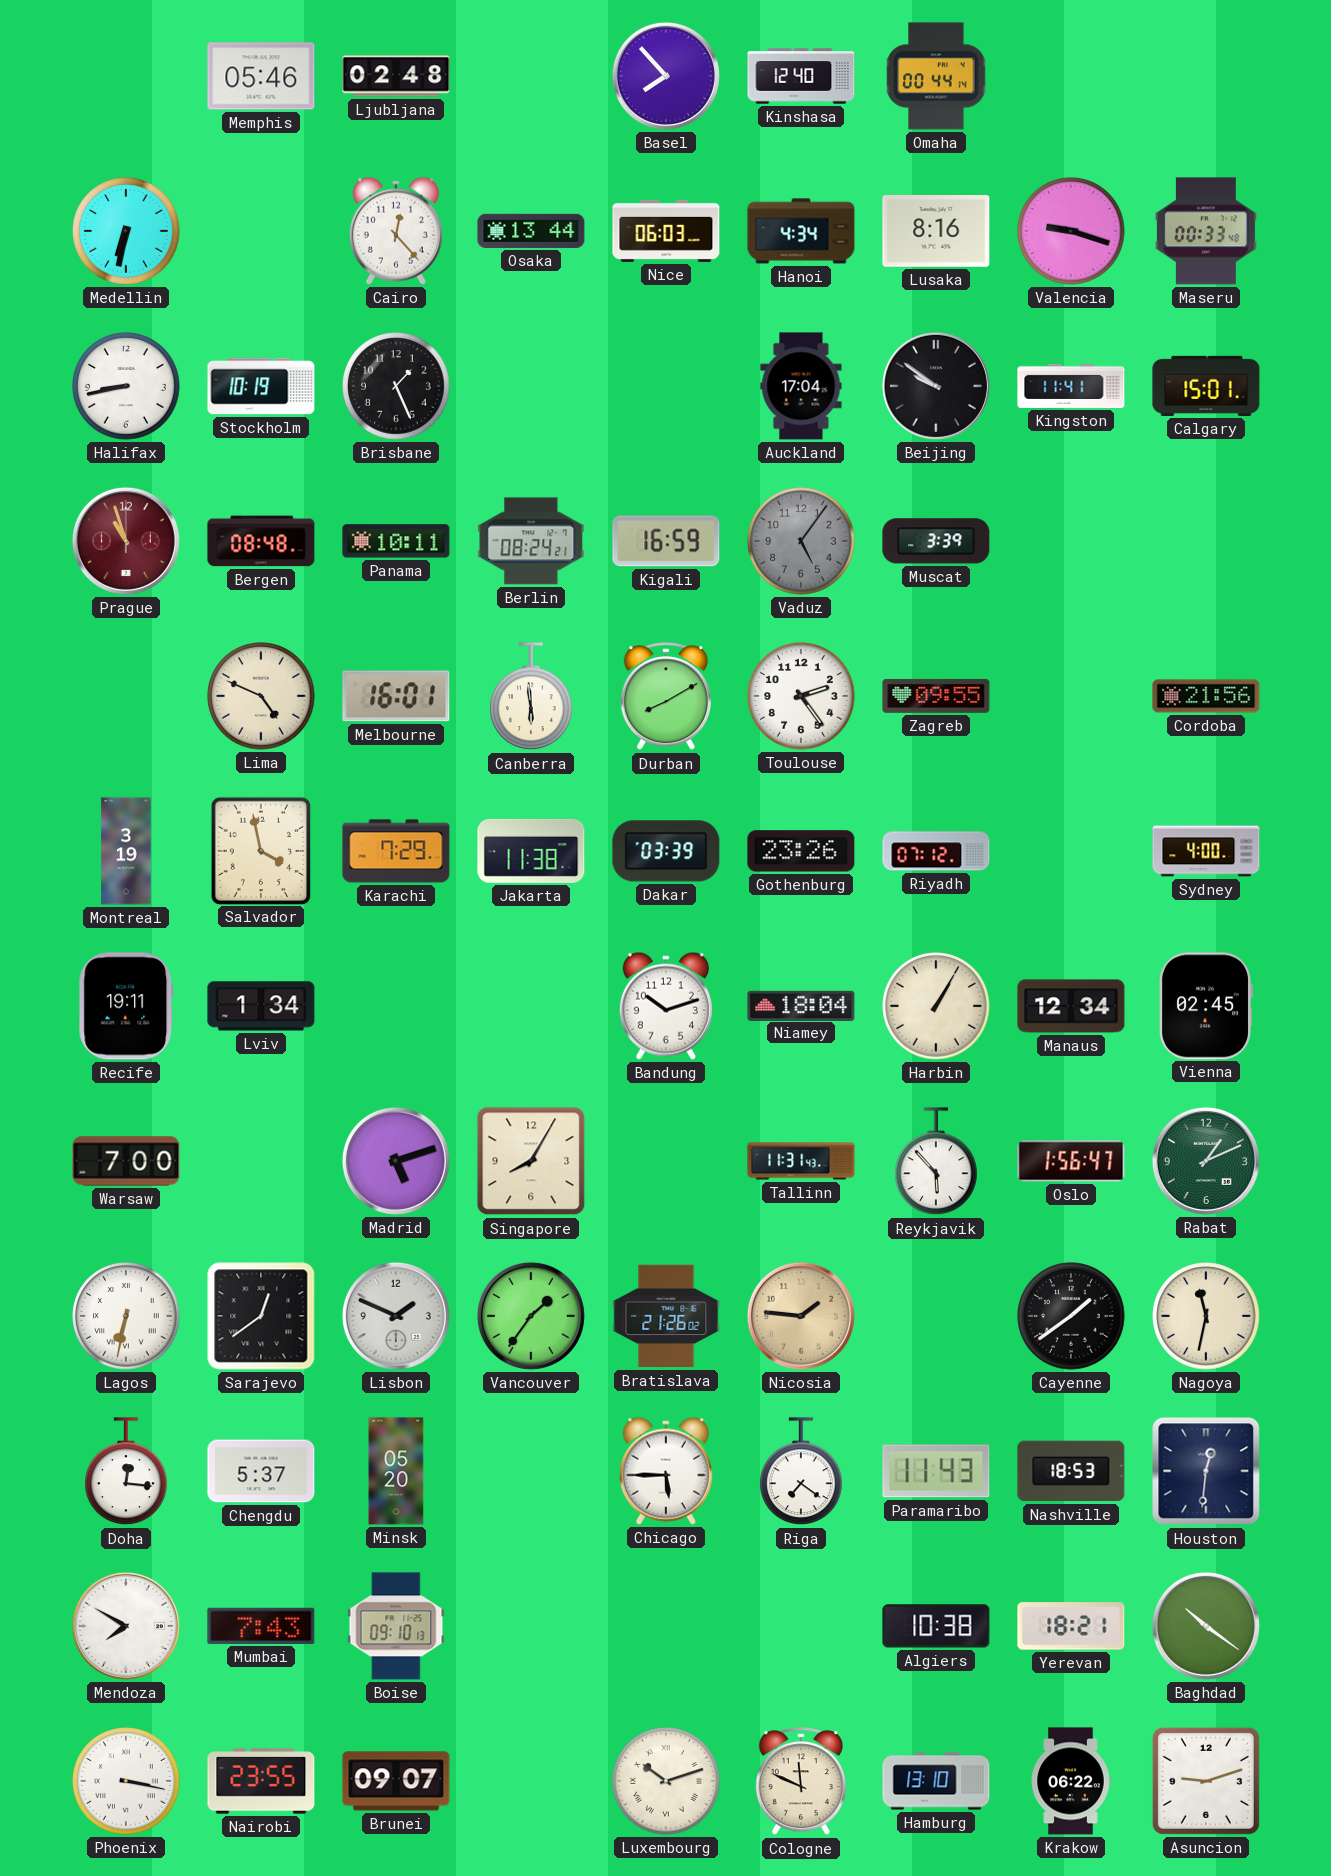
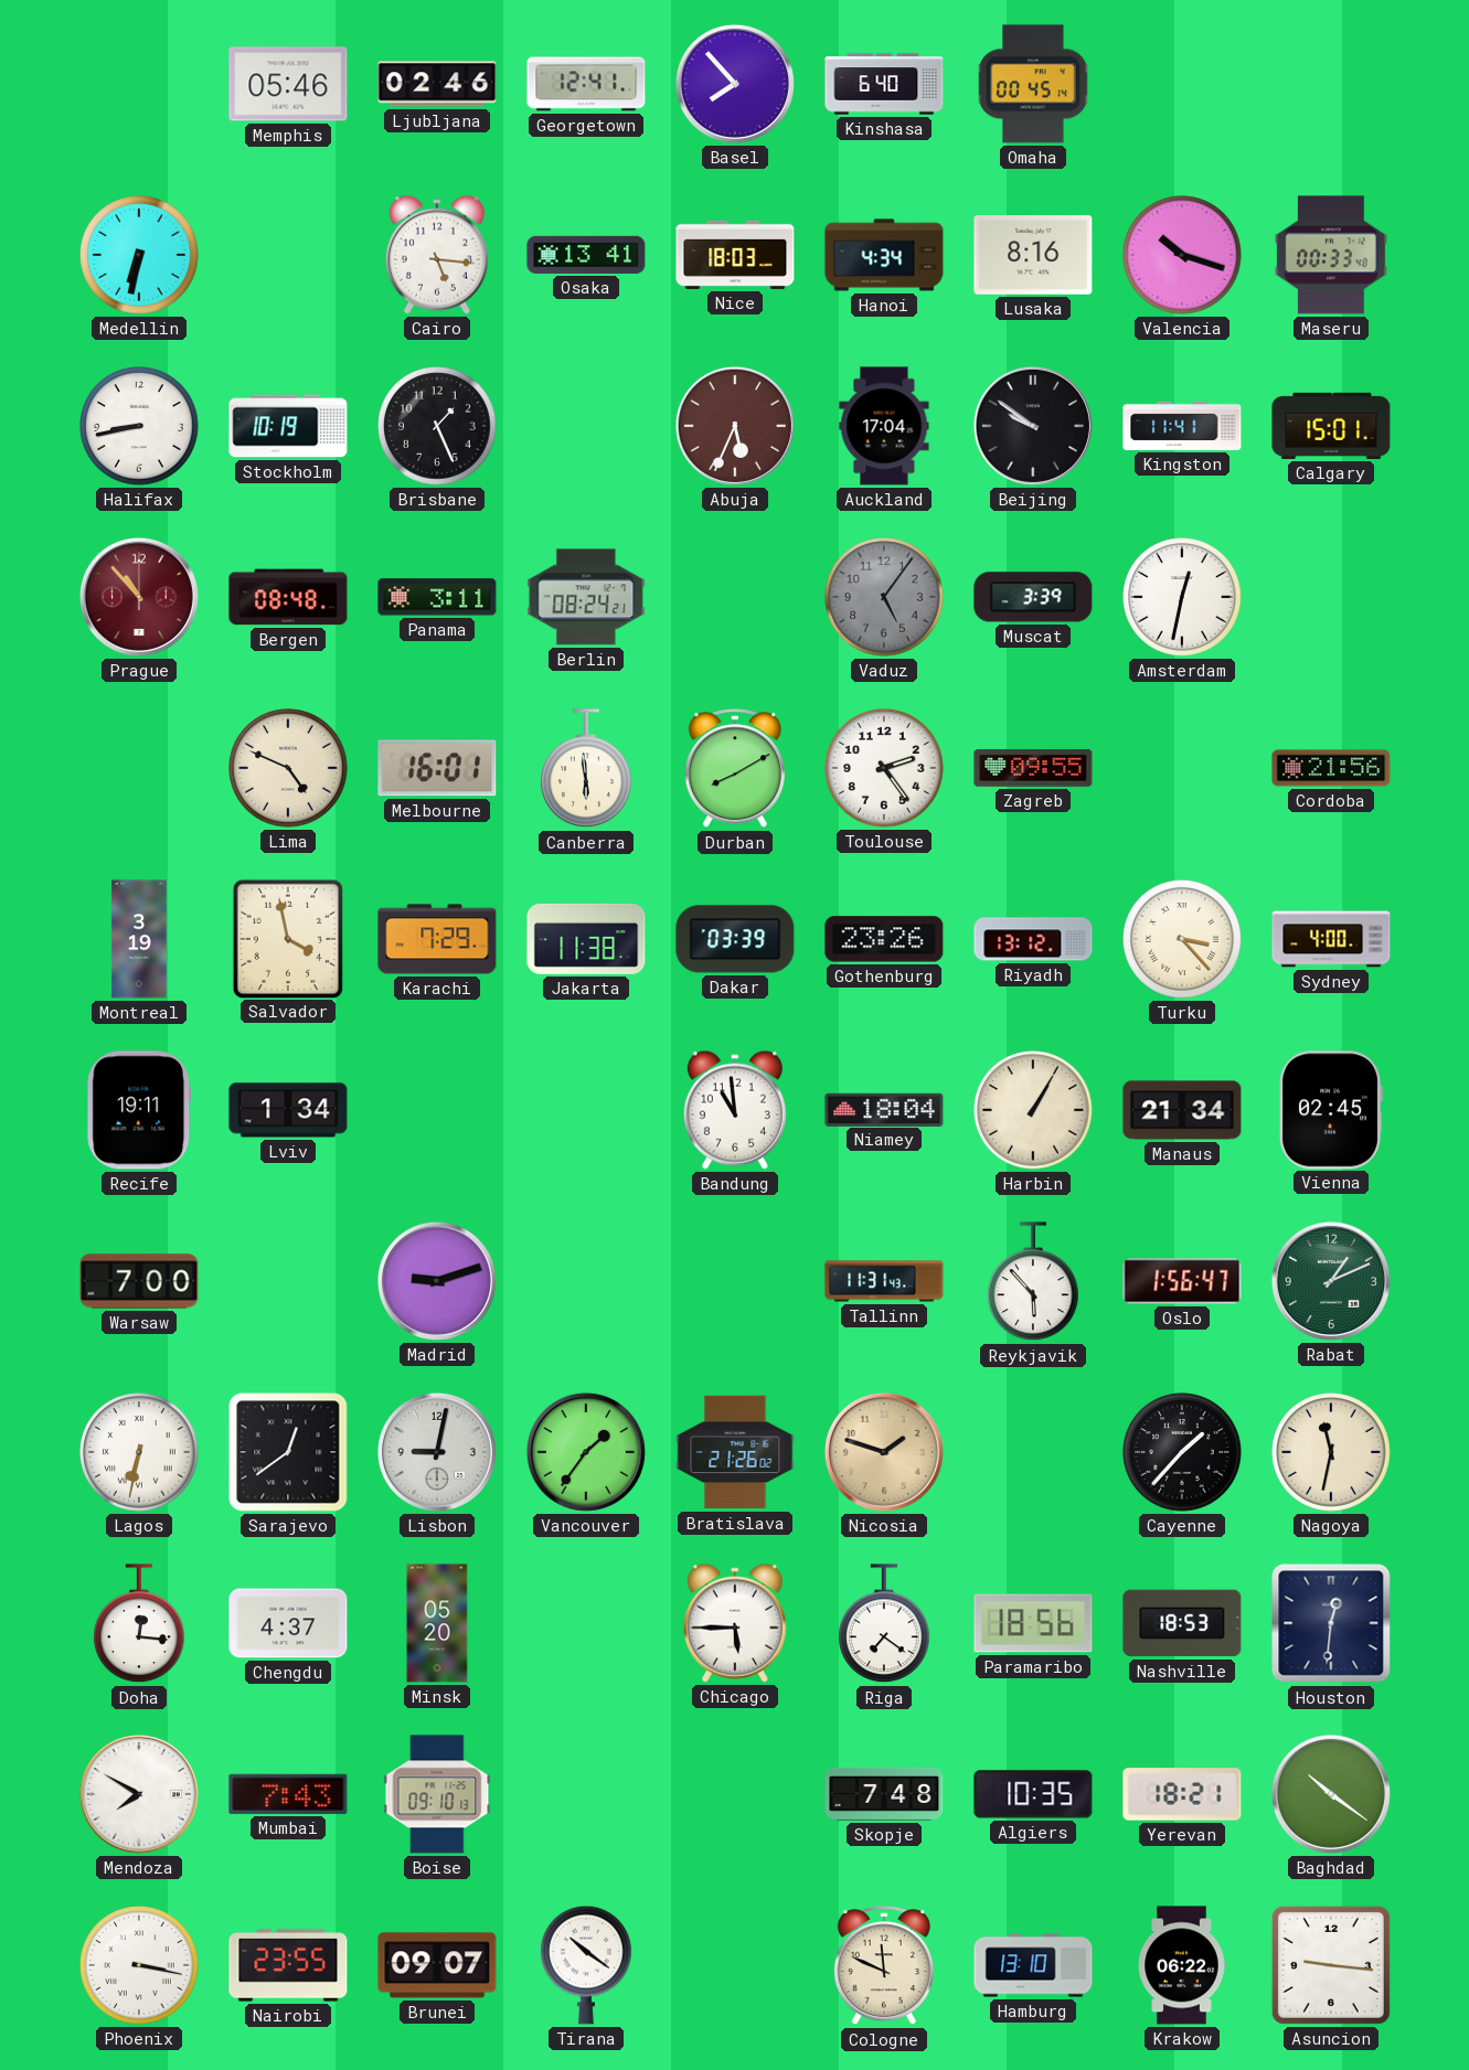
Ljubljana: 02:48 -> 02:46 (437, 84)
Georgetown: none -> 12:41 (586, 84)
Kinshasa: 12:40 -> 6:40 (884, 84)
Omaha: 00:44 -> 00:45 (1033, 84)
Cairo: 12:23 -> 5:16 (437, 255)
Osaka: 13:44 -> 13:41 (586, 255)
Nice: 06:03 -> 18:03 (735, 255)
Valencia: 9:18 -> 10:18 (1182, 255)
Abuja: none -> 5:34 (735, 426)
Prague: 10:57 -> 10:53 (139, 597)
Panama: 10:11 -> 3:11 (437, 597)
Kigali: 16:59 -> none (666, 541)
Amsterdam: none -> 12:32 (1182, 597)
Riyadh: 07:12 -> 13:12 (1033, 939)
Turku: none -> 3:23 (1182, 939)
Bandung: 10:12 -> 10:59 (735, 1110)
Manaus: 12:34 -> 21:34 (1182, 1110)
Madrid: 5:12 -> 9:12 (437, 1281)
Singapore: 8:05 -> none (531, 1161)
Lisbon: 1:49 -> 9:02 (437, 1452)
Nicosia: 1:46 -> 1:48 (884, 1452)
Cayenne: 1:39 -> 1:37 (1182, 1452)
Chengdu: 5:37 -> 4:37 (288, 1623)
Paramaribo: 11:43 -> 18:56 (1033, 1623)
Skopje: none -> 7:48 (884, 1794)
Algiers: 10:38 -> 10:35 (1033, 1794)
Tirana: none -> 10:21 (586, 1965)
Luxembourg: 10:12 -> none (666, 1781)
Asuncion: 9:12 -> 9:16 (1331, 1965)
